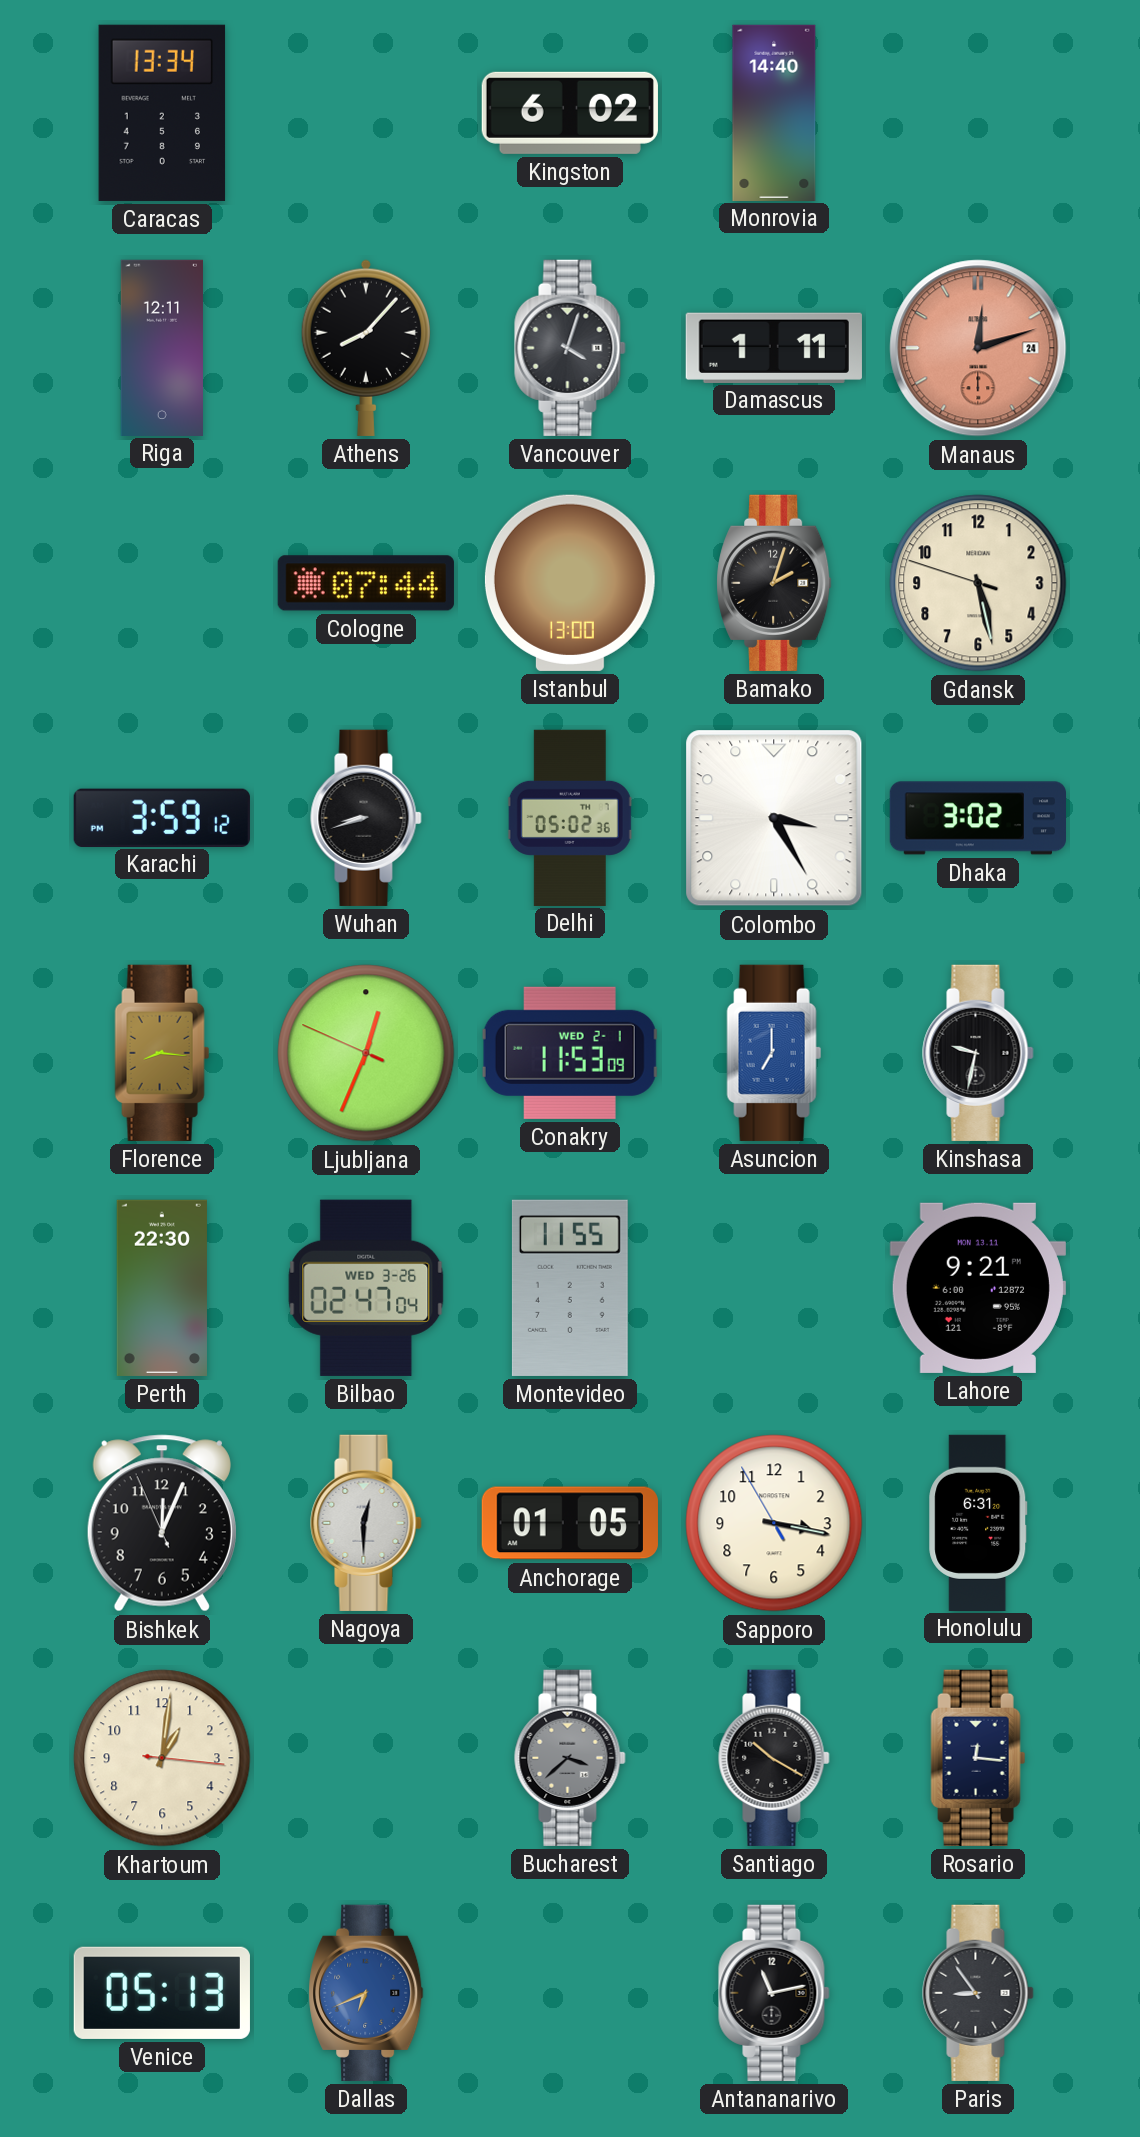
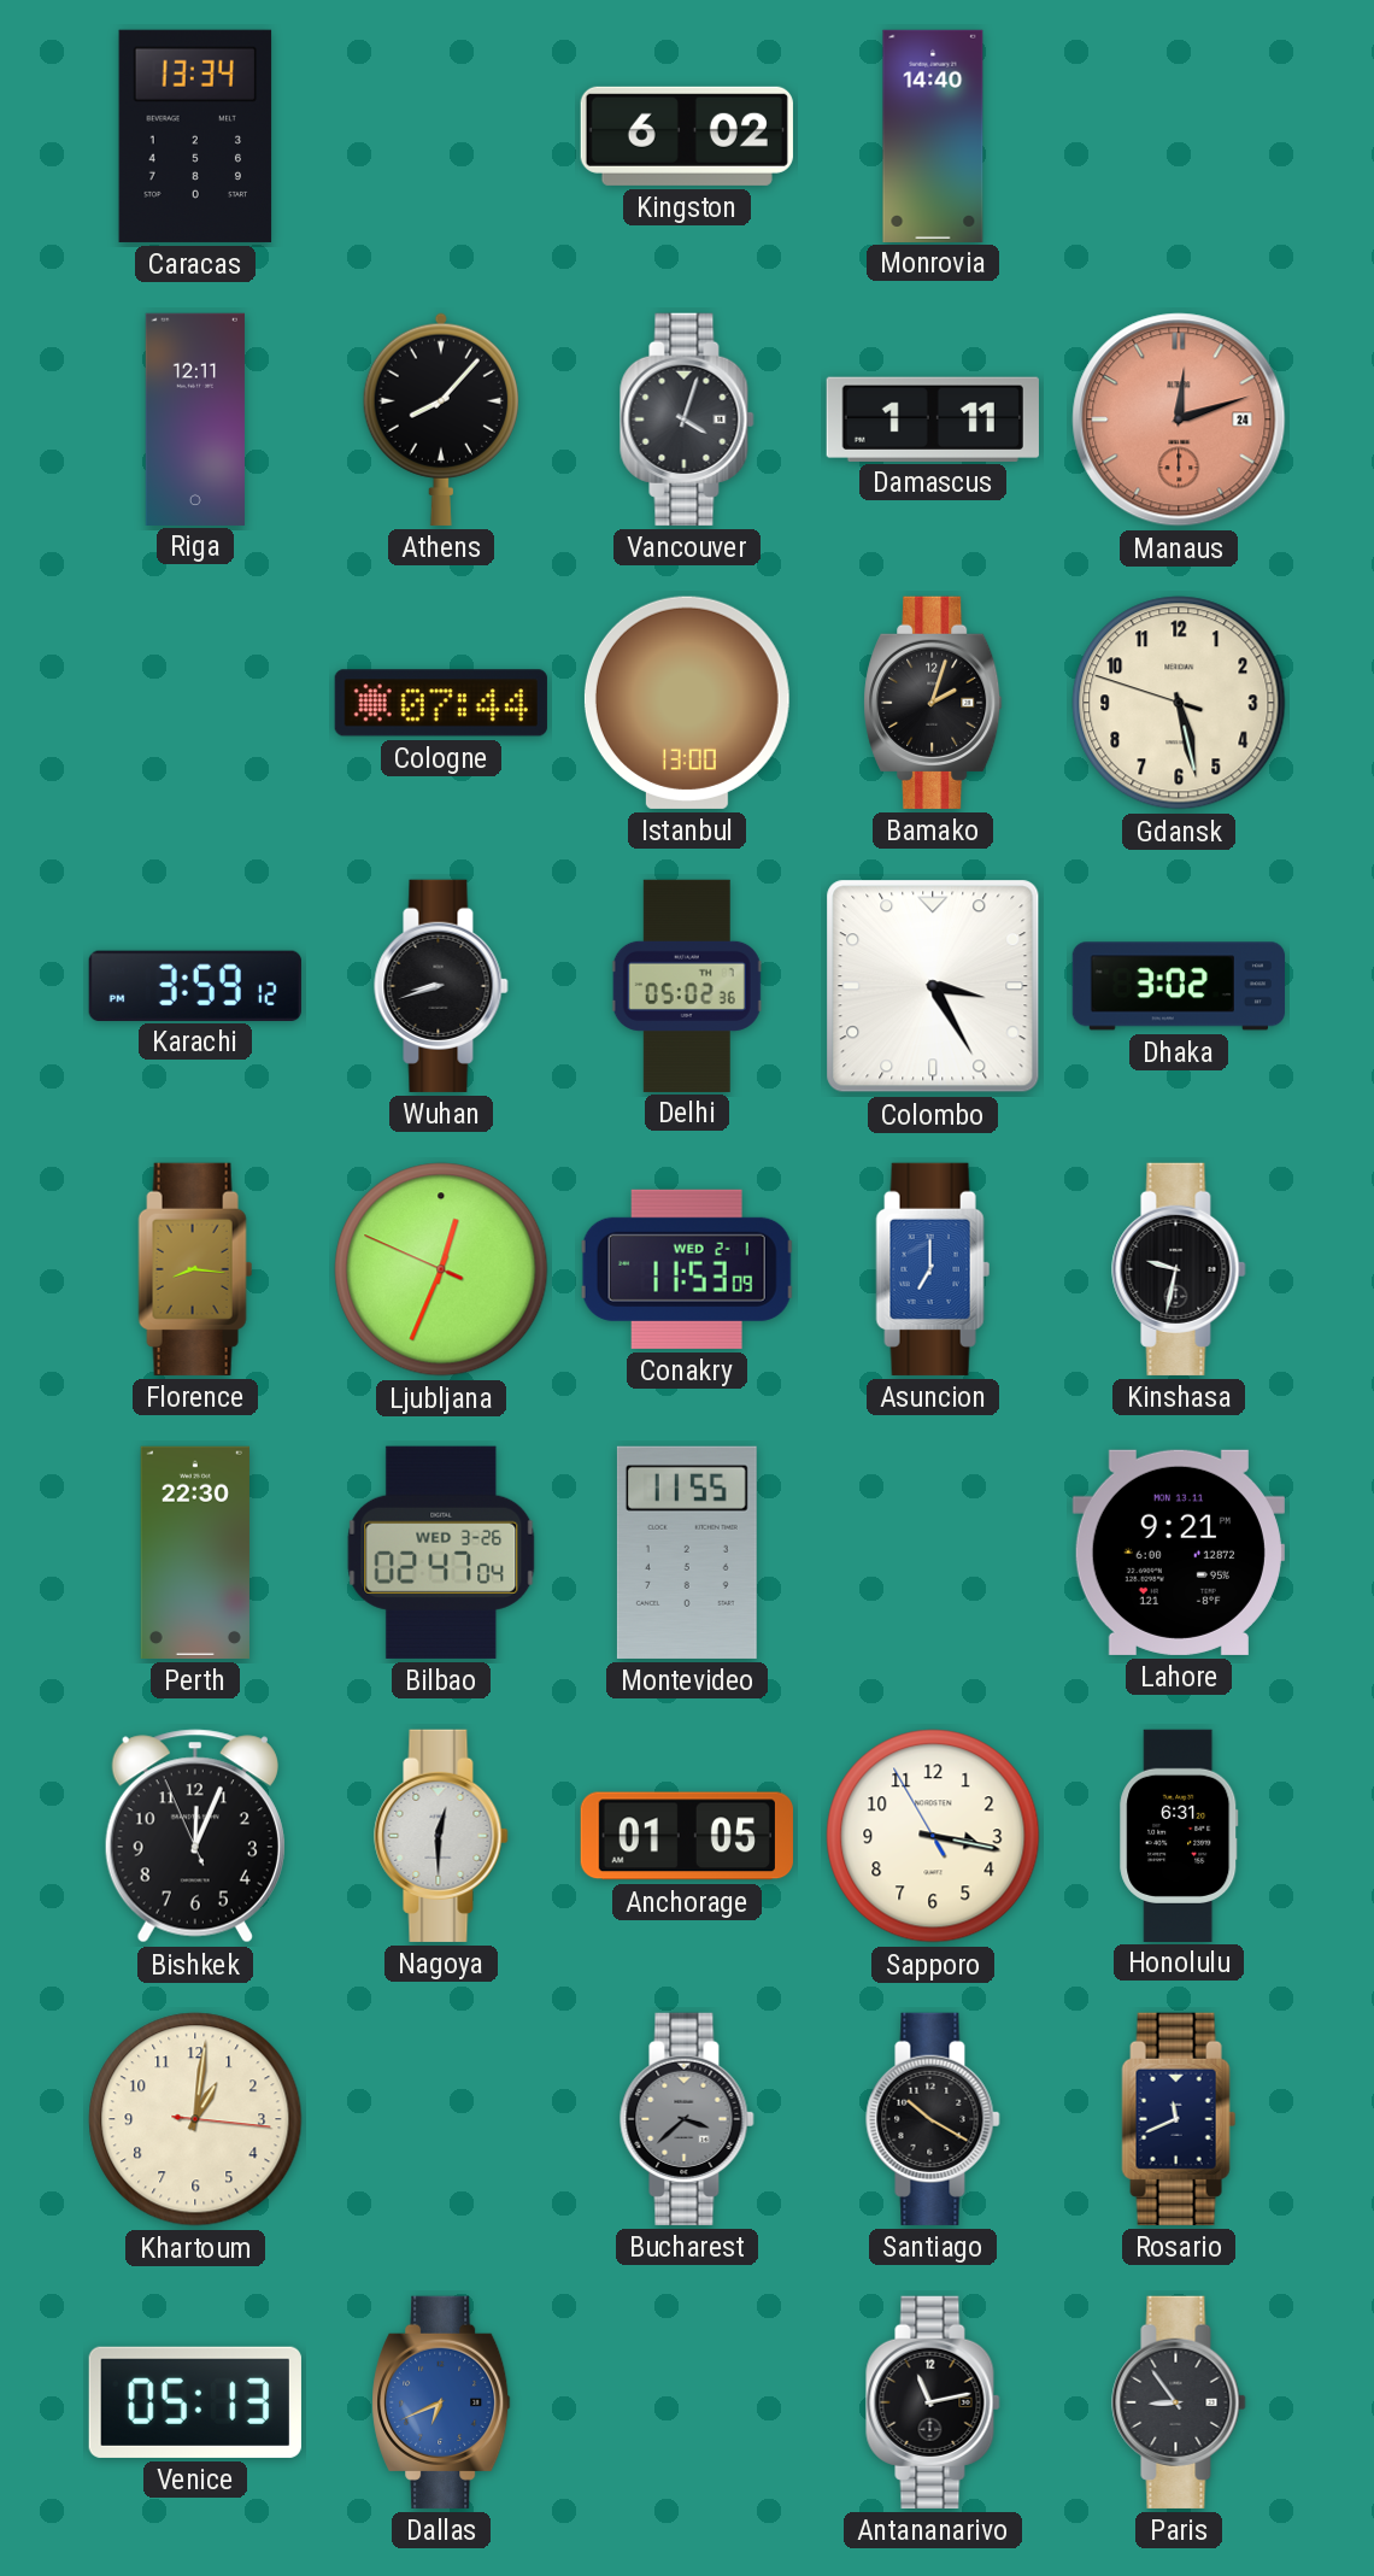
Rosario: 12:16 -> 11:41 (1179, 2119)
